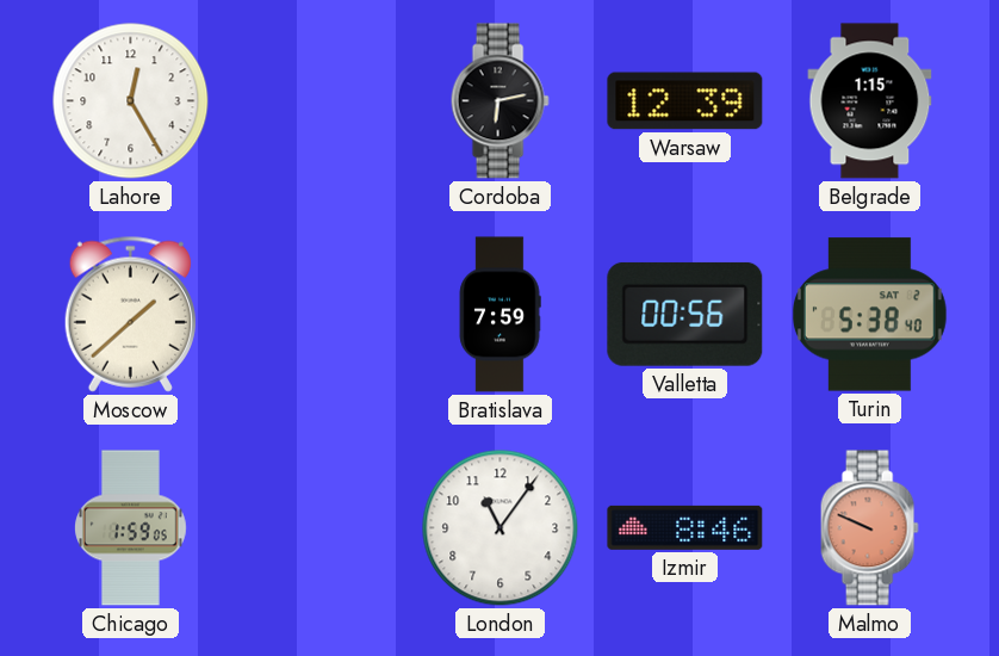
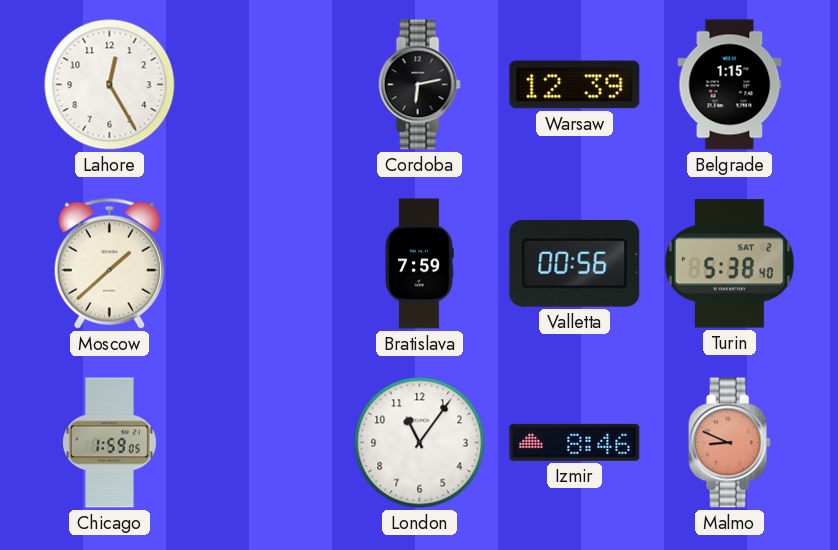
Malmo: 9:49 -> 8:49 (729, 443)
